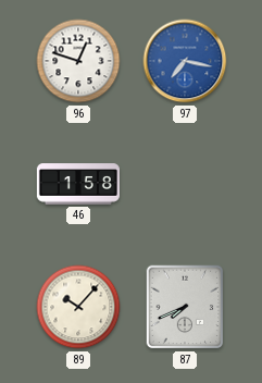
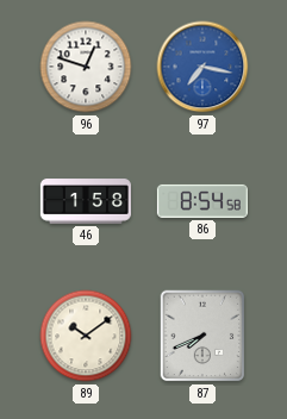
86: none -> 8:54 (202, 201)
89: 10:07 -> 10:09 (86, 336)
